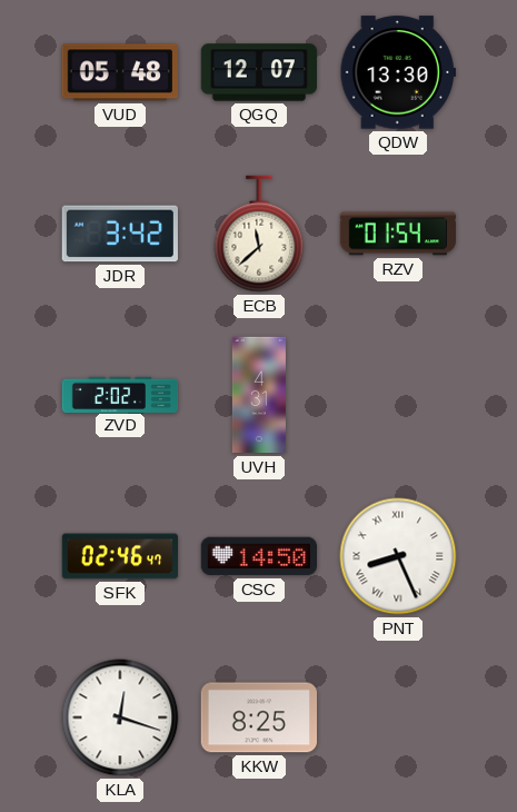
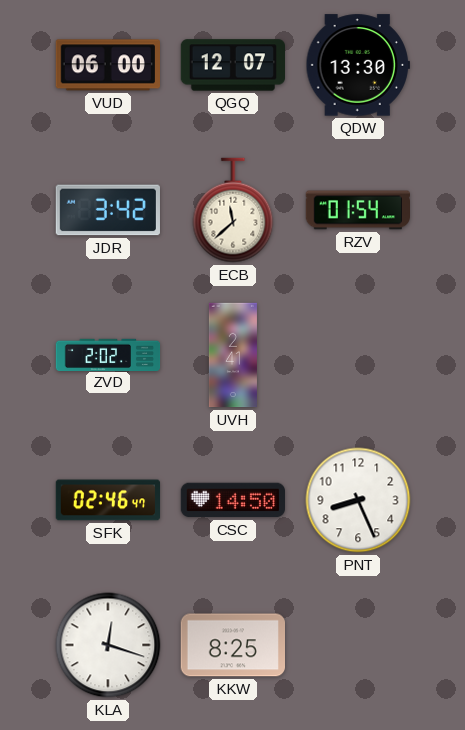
VUD: 05:48 -> 06:00 (108, 65)
UVH: 4:31 -> 2:41 (233, 355)
PNT numerals: Roman -> Arabic (358, 500)
